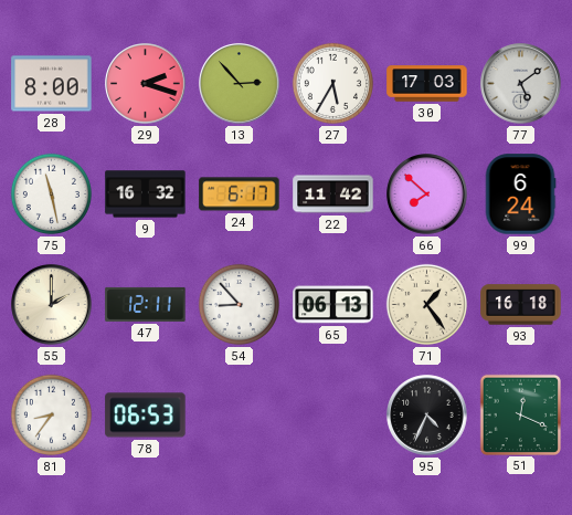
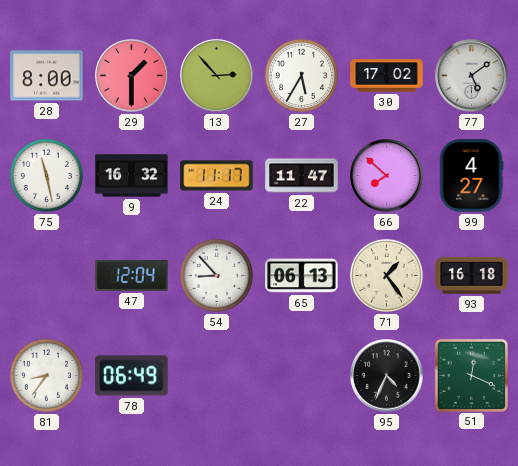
29: 2:18 -> 1:30 (132, 76)
30: 17:03 -> 17:02 (387, 76)
24: 6:17 -> 11:17 (217, 176)
22: 11:42 -> 11:47 (302, 176)
99: 6:24 -> 4:27 (471, 176)
55: 2:00 -> none (52, 305)
47: 12:11 -> 12:04 (132, 275)
78: 06:53 -> 06:49 (132, 376)
